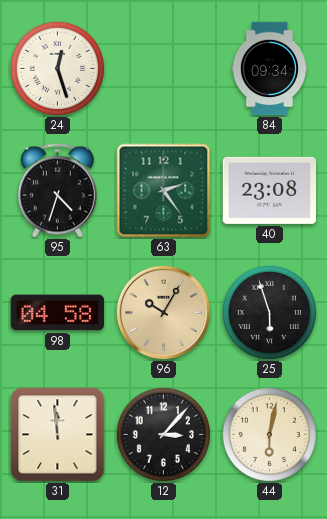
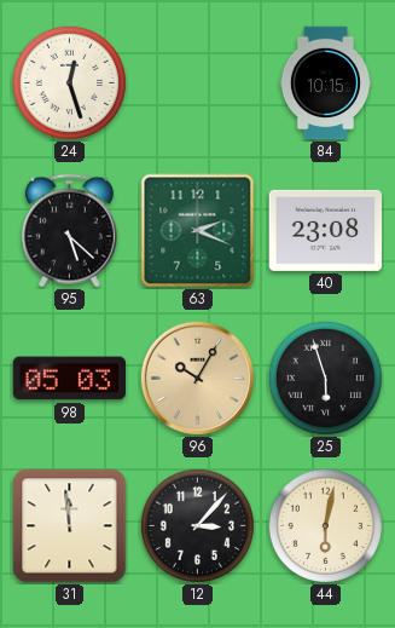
84: 09:34 -> 10:15 (325, 83)
95: 4:33 -> 5:22 (69, 231)
63: 2:24 -> 2:19 (198, 231)
98: 04:58 -> 05:03 (70, 379)
